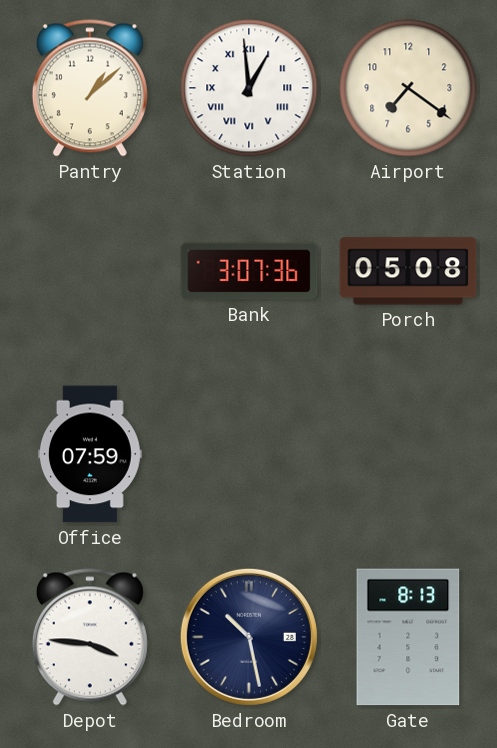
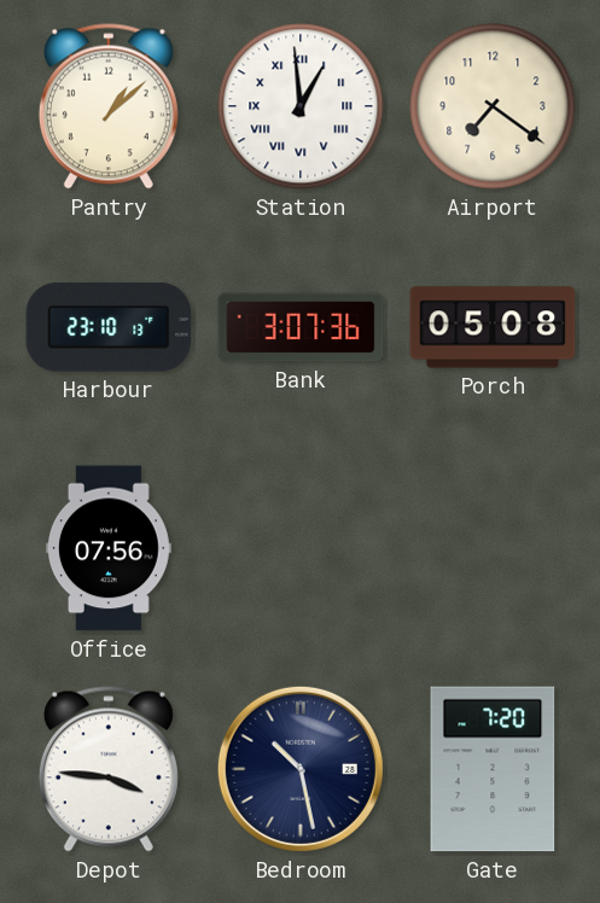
Harbour: none -> 23:10 (109, 327)
Office: 07:59 -> 07:56 (109, 548)
Gate: 8:13 -> 7:20 (493, 769)
